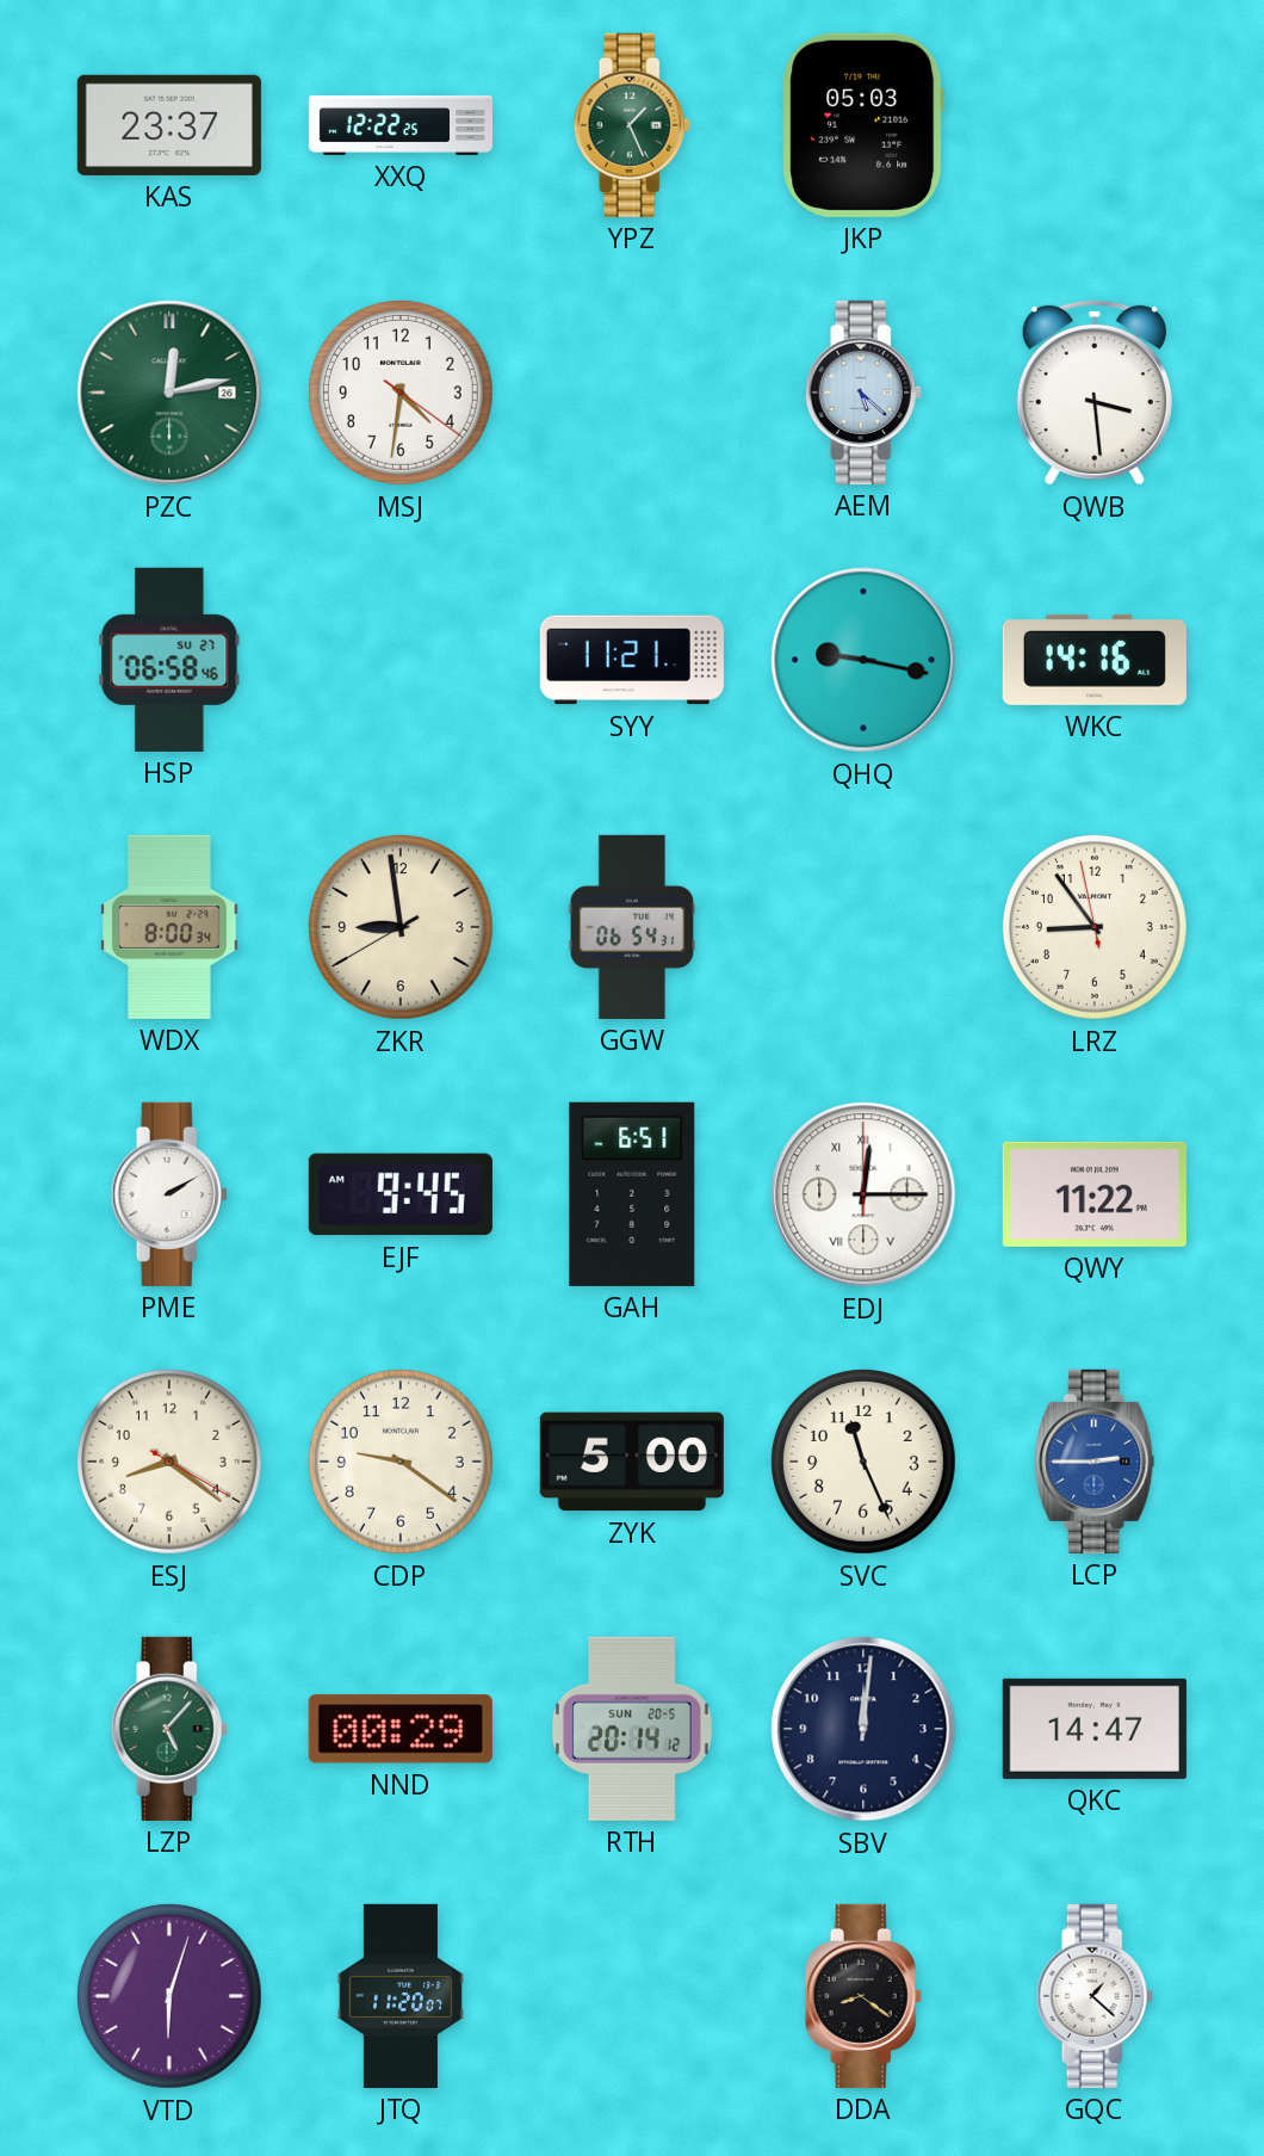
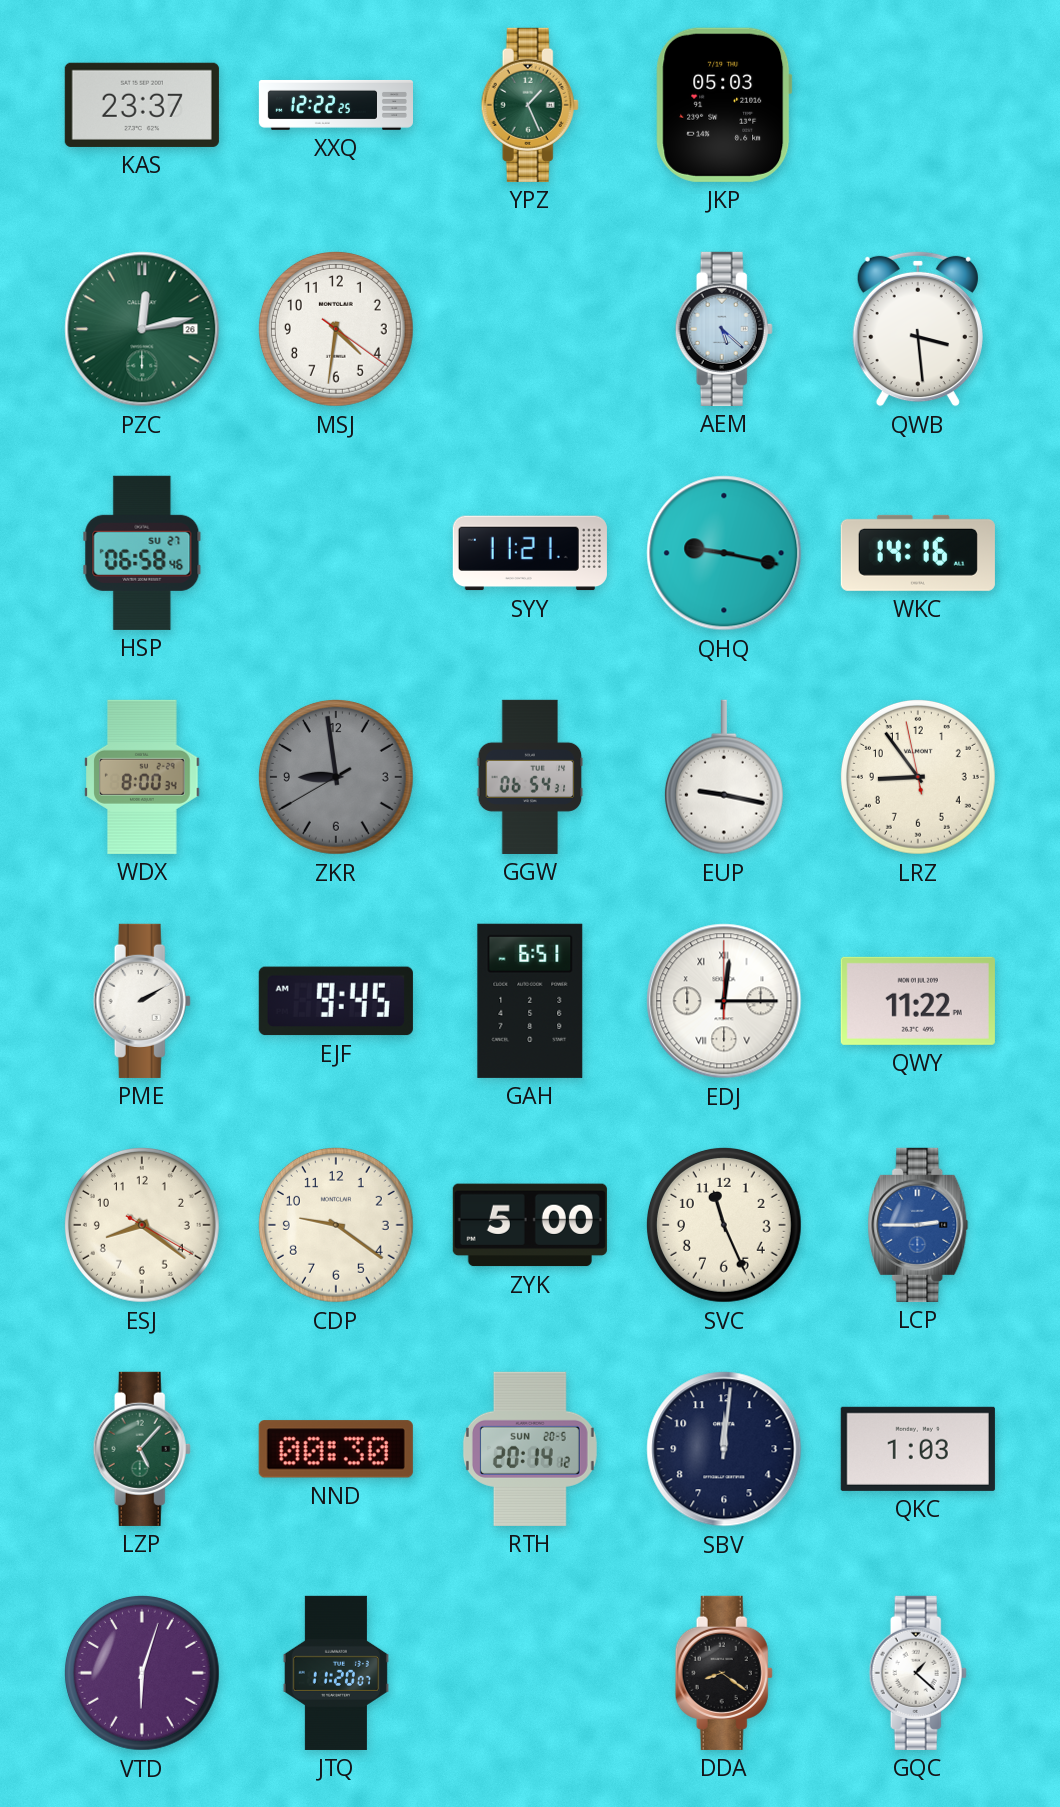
ZKR dial: cream -> grey (336, 777)
EUP: none -> 9:17 (724, 777)
NND: 00:29 -> 00:30 (336, 1449)
QKC: 14:47 -> 1:03 (918, 1449)
